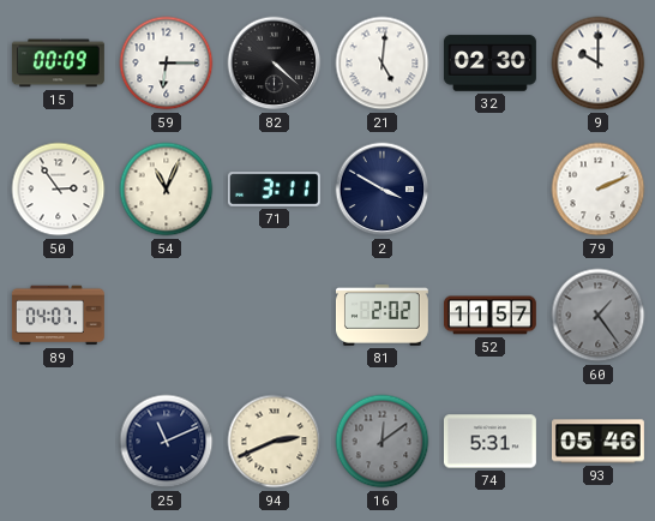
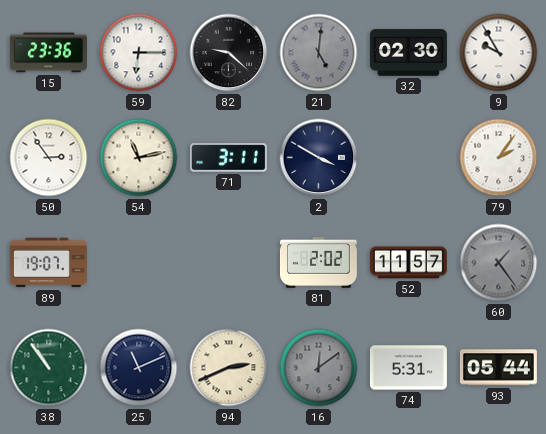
15: 00:09 -> 23:36 (48, 53)
82: 4:22 -> 9:22 (229, 53)
21 dial: white -> grey (319, 53)
9: 10:00 -> 9:55 (499, 53)
54: 11:04 -> 11:13 (139, 158)
79: 2:11 -> 2:06 (499, 158)
89: 04:07 -> 19:07 (48, 263)
38: none -> 10:54 (49, 368)
93: 05:46 -> 05:44 (498, 368)
